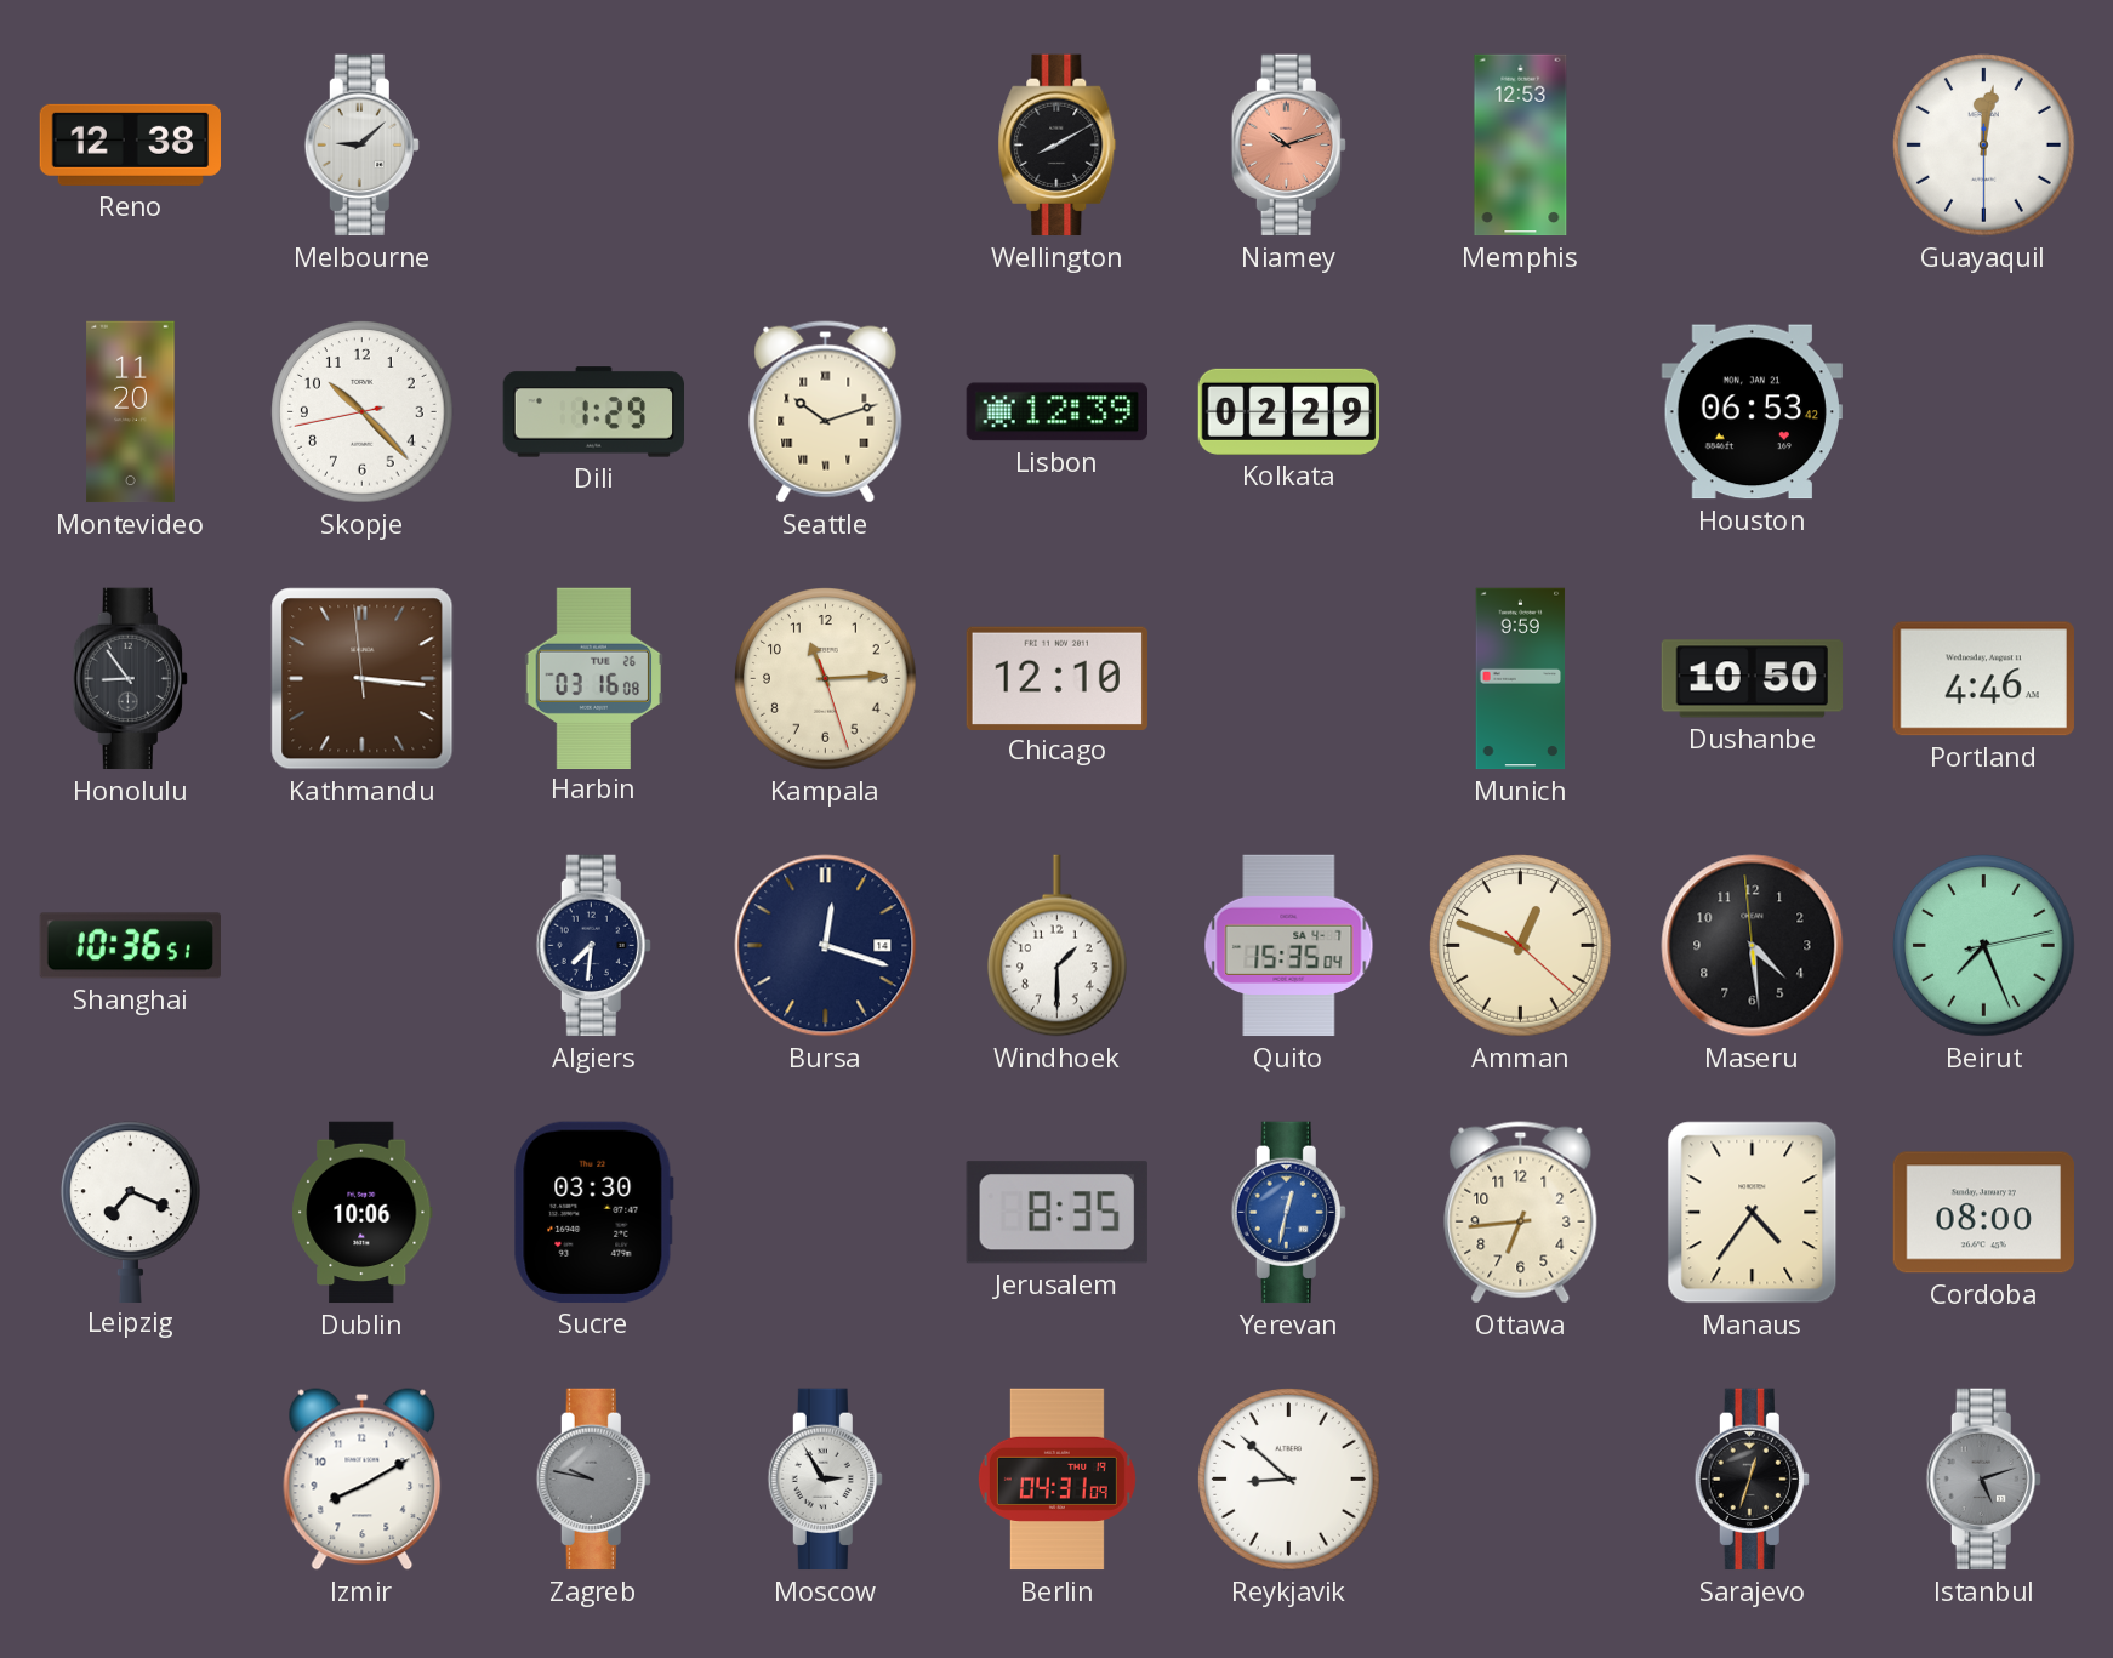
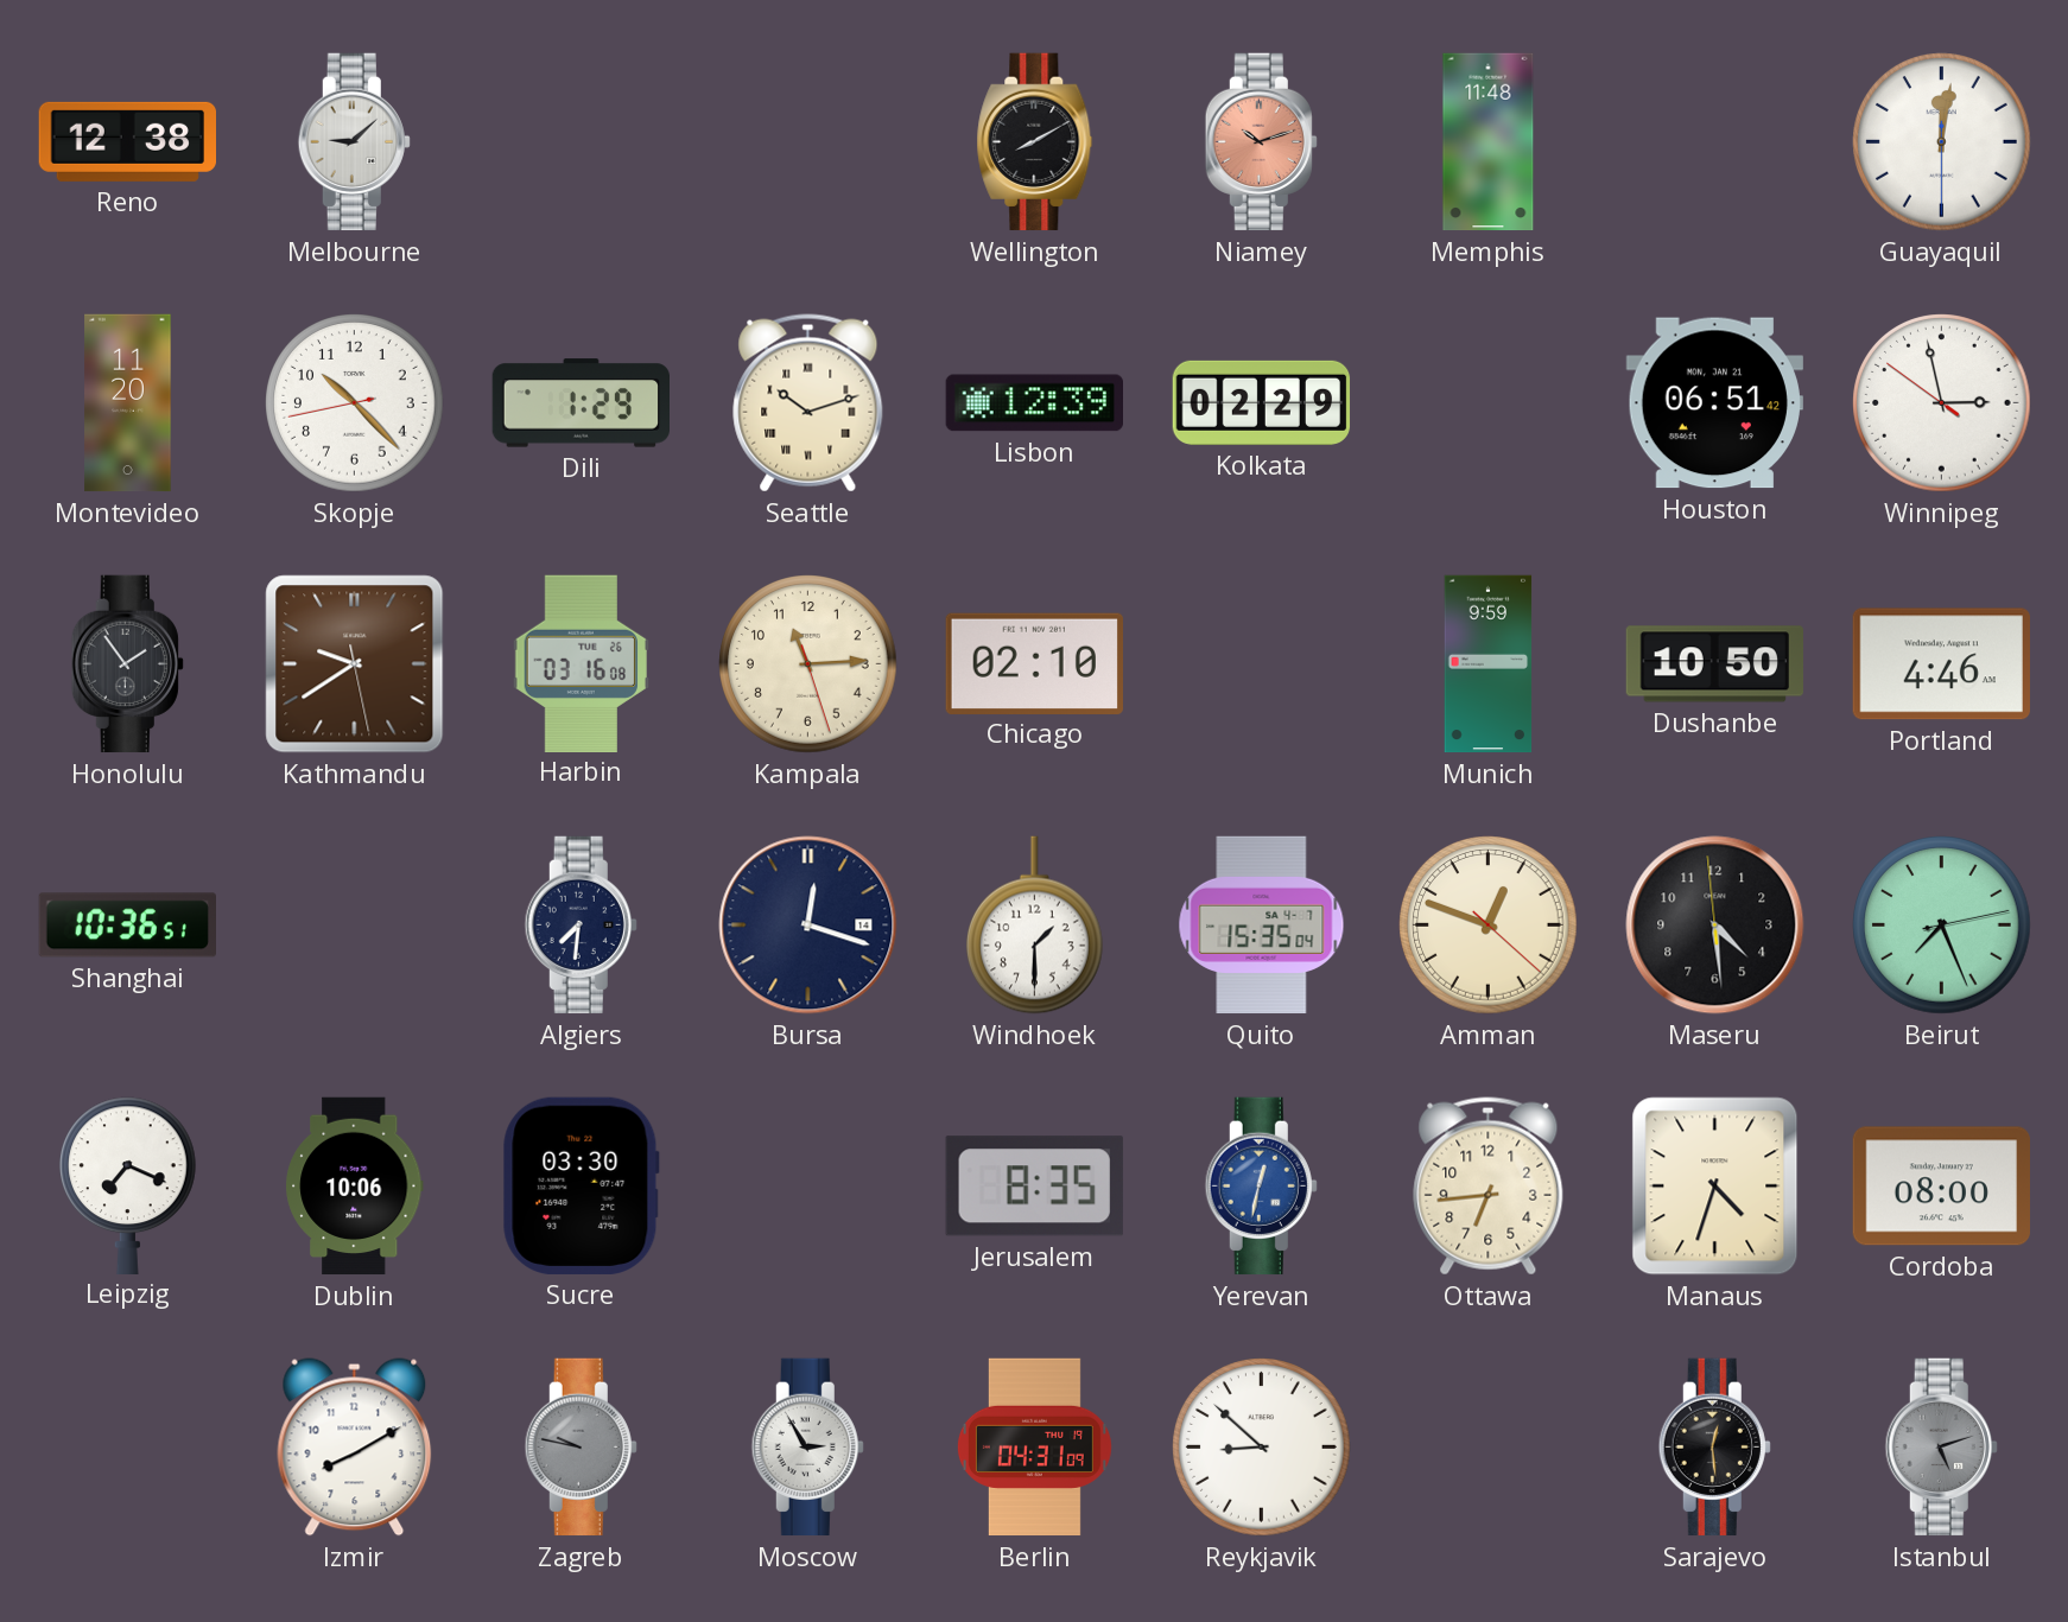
Memphis: 12:53 -> 11:48 (1489, 142)
Houston: 06:53 -> 06:51 (1714, 403)
Winnipeg: none -> 2:57 (1942, 403)
Honolulu: 8:54 -> 1:54 (127, 664)
Kathmandu: 3:15 -> 9:39 (355, 664)
Chicago: 12:10 -> 02:10 (1034, 663)
Manaus: 4:36 -> 4:33 (1715, 1187)
Sarajevo: 12:33 -> 12:29 (1714, 1448)
